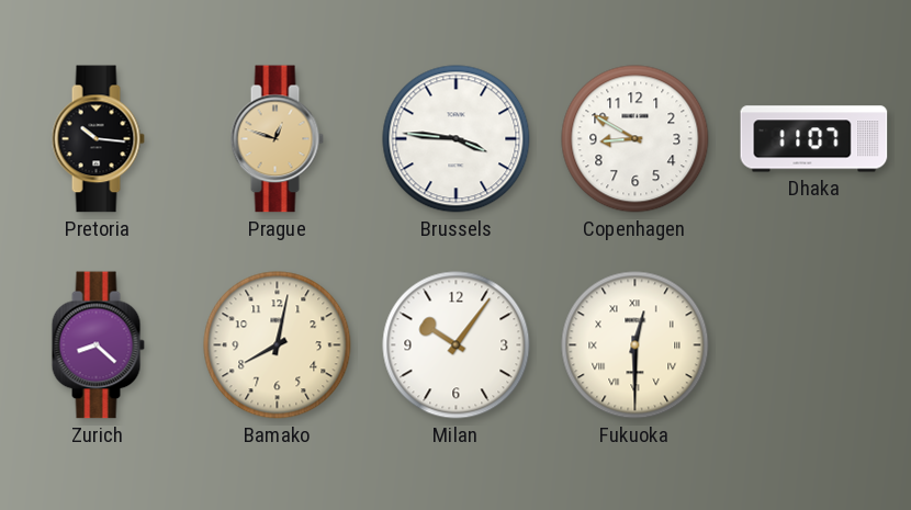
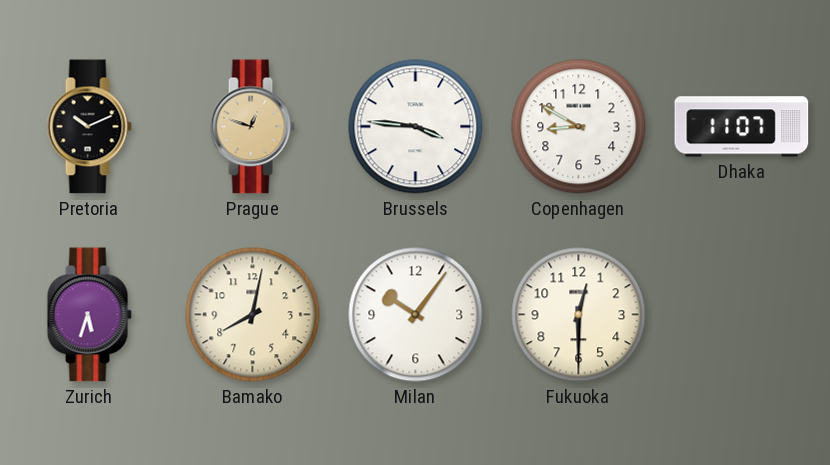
Pretoria: 10:16 -> 10:11 (89, 127)
Zurich: 8:22 -> 5:33 (89, 315)
Fukuoka numerals: Roman -> Arabic (579, 315)
